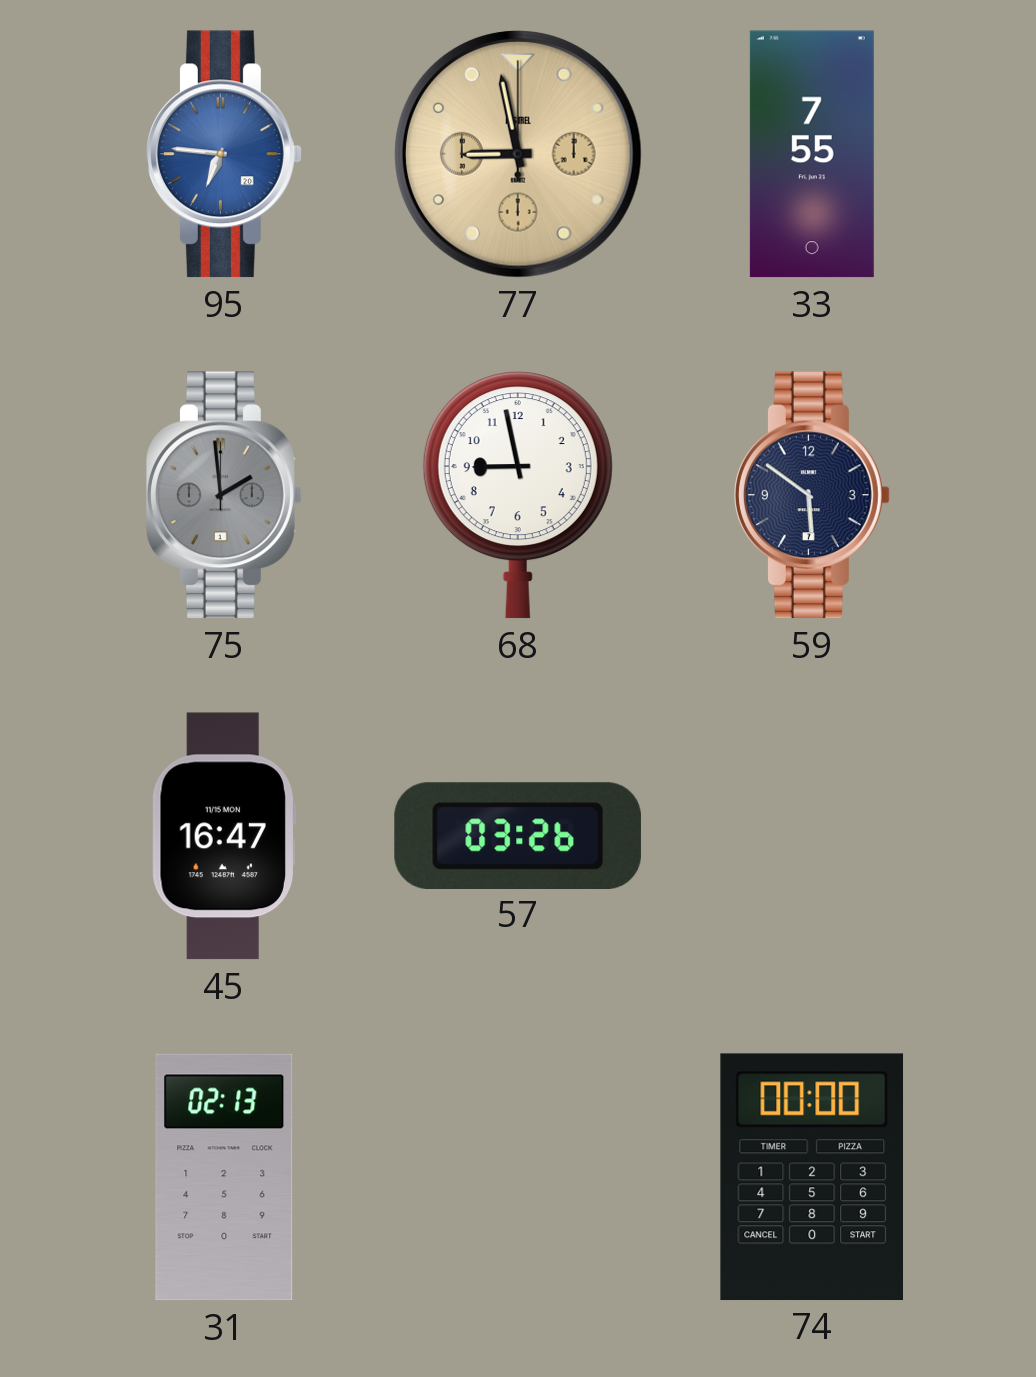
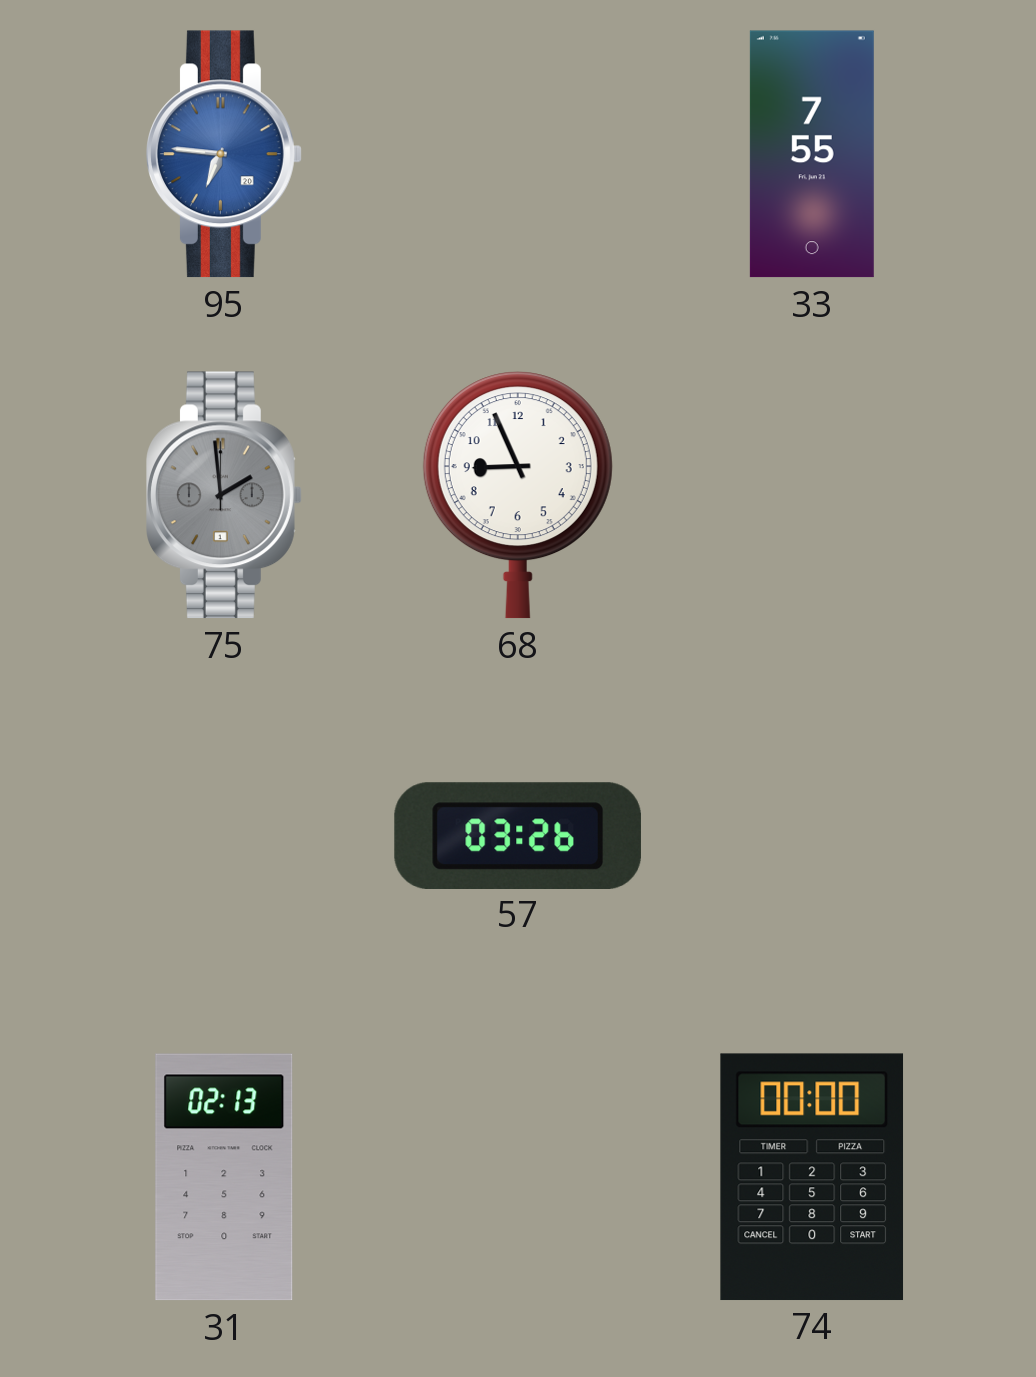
77: 8:58 -> none (518, 154)
68: 8:58 -> 8:56 (518, 495)
59: 5:51 -> none (813, 495)
45: 16:47 -> none (224, 836)
